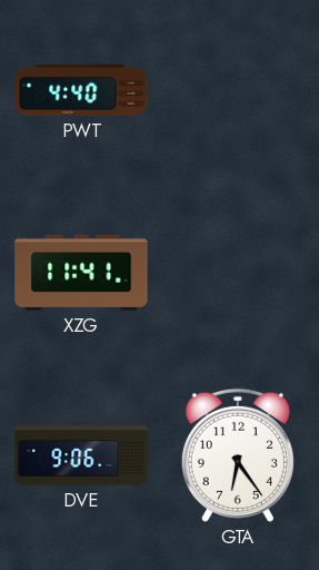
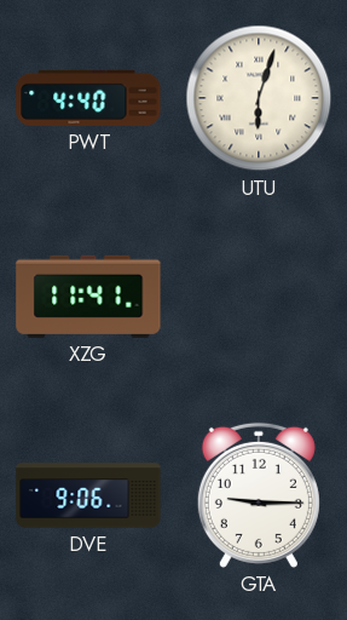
UTU: none -> 6:03 (259, 98)
GTA: 6:24 -> 9:15 (259, 495)
